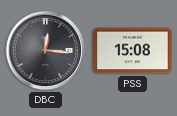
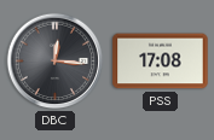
PSS: 15:08 -> 17:08 (161, 62)
